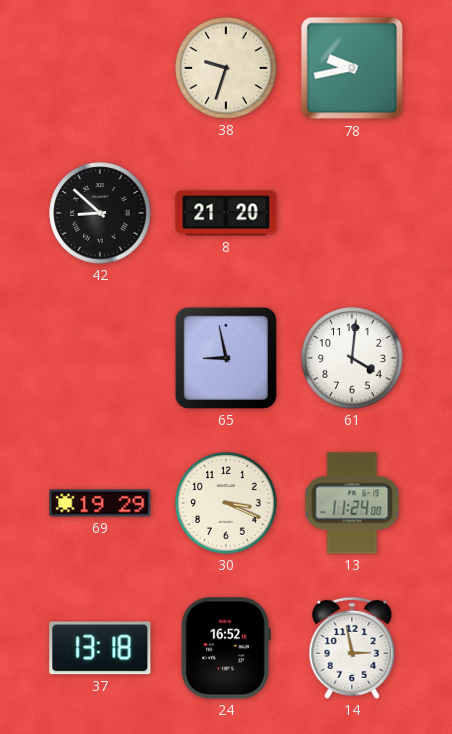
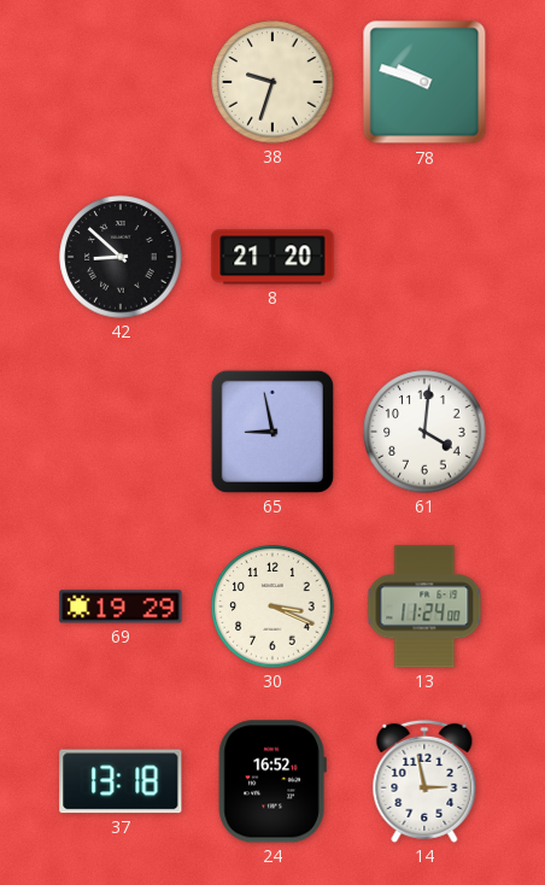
78: 9:43 -> 9:48 (424, 82)
